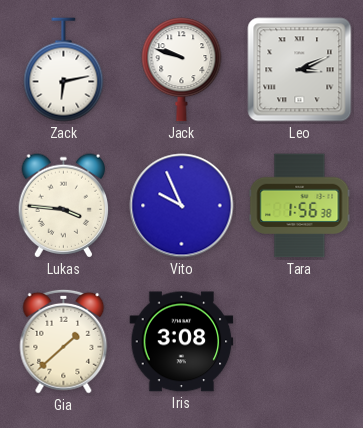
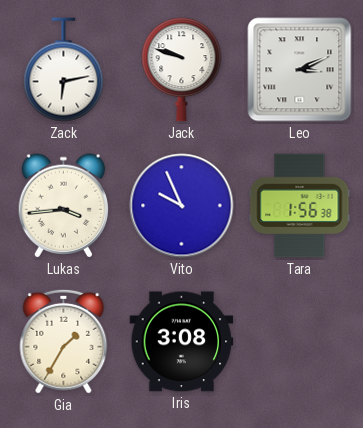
Lukas: 3:46 -> 3:44 (64, 206)
Gia: 1:38 -> 1:35 (64, 341)
